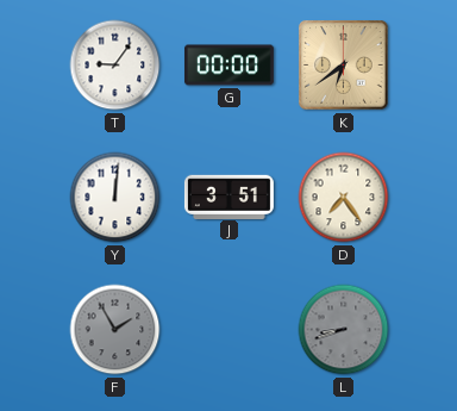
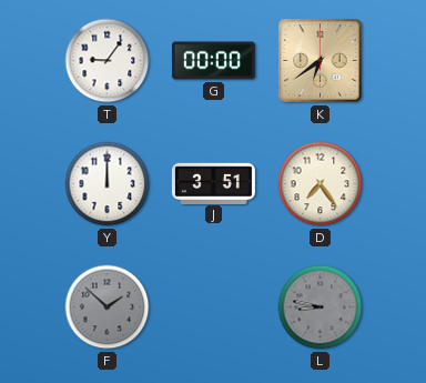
Y: 12:01 -> 12:00 (108, 184)
F: 1:55 -> 1:52 (108, 308)
L: 8:42 -> 8:47 (321, 308)
